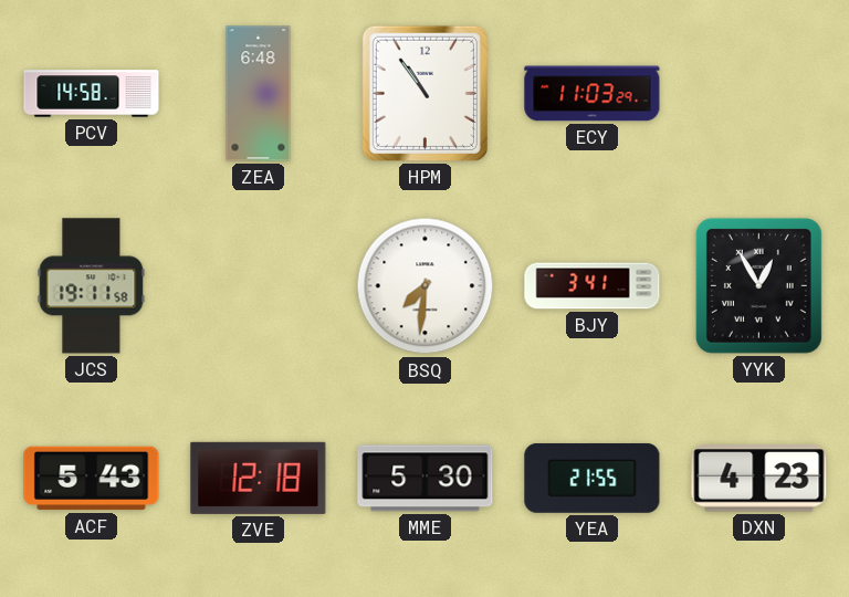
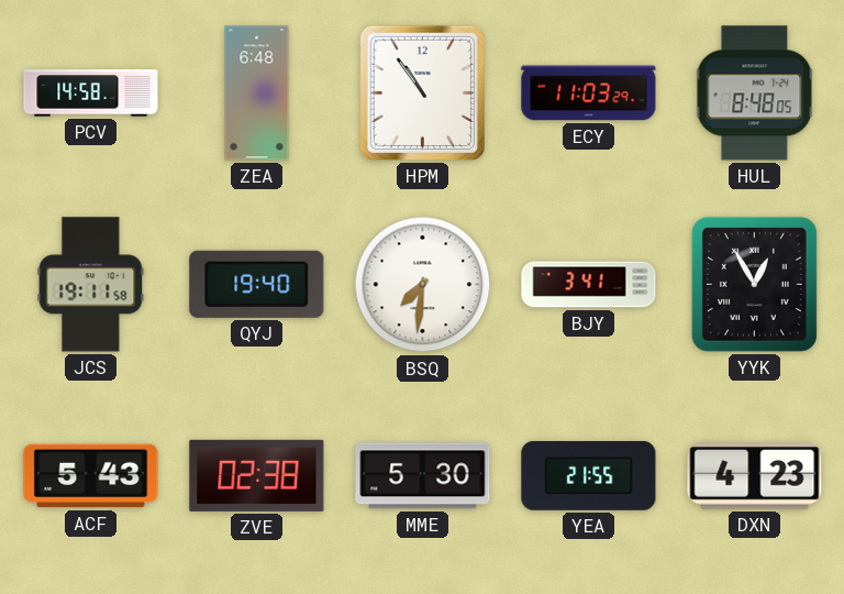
HUL: none -> 8:48 (755, 94)
QYJ: none -> 19:40 (257, 284)
ZVE: 12:18 -> 02:38 (257, 475)
